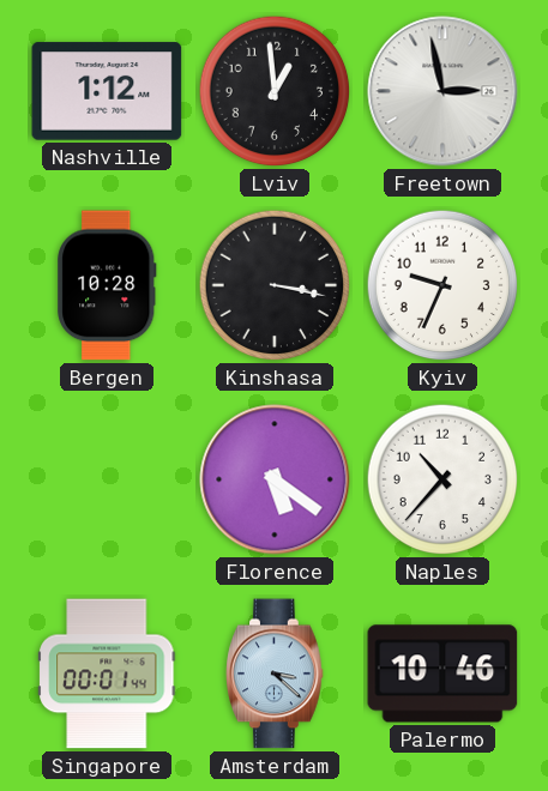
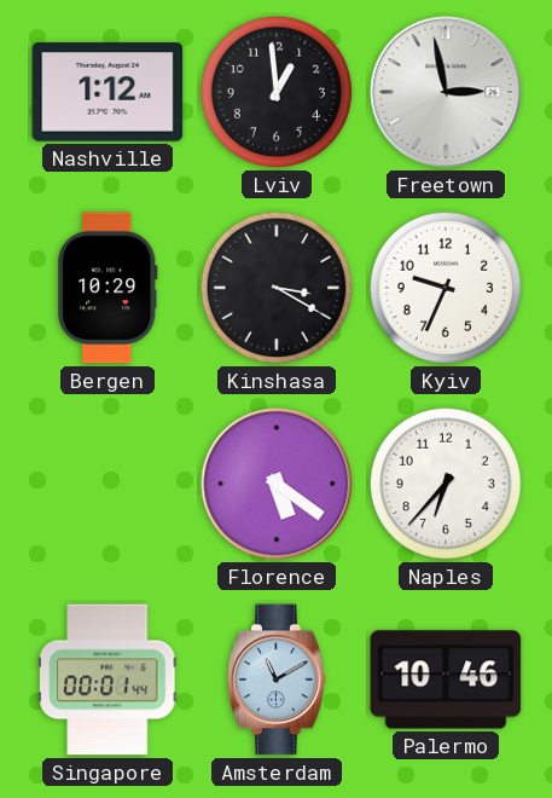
Bergen: 10:28 -> 10:29 (108, 288)
Kinshasa: 3:17 -> 3:20 (277, 288)
Naples: 10:37 -> 6:37 (446, 484)
Amsterdam: 3:22 -> 11:10 (277, 680)
